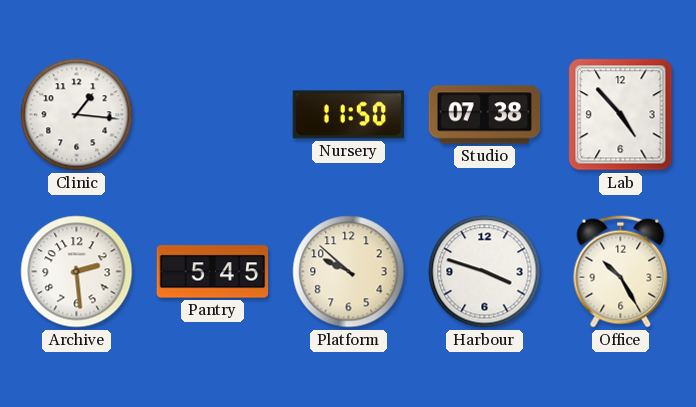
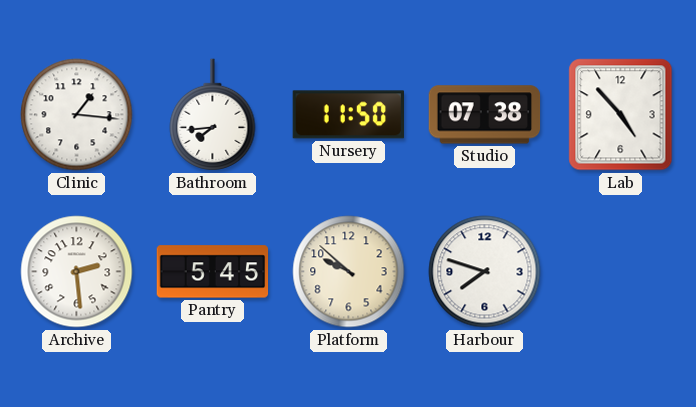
Bathroom: none -> 7:44 (213, 115)
Harbour: 3:48 -> 7:48 (485, 272)
Office: 10:25 -> none (621, 272)
